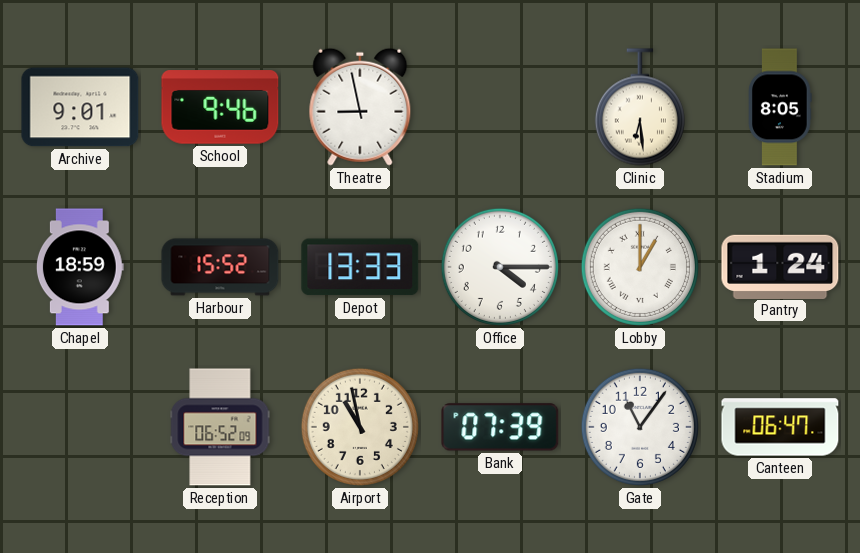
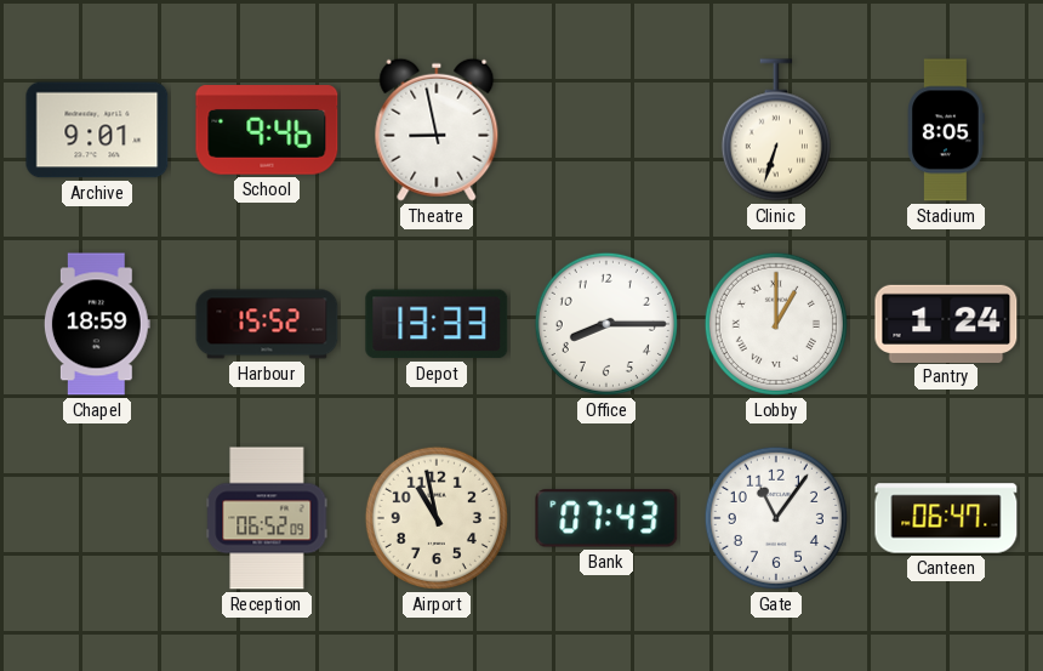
Clinic: 6:29 -> 6:33 (776, 130)
Office: 4:15 -> 8:15 (606, 324)
Bank: 07:39 -> 07:43 (606, 518)
